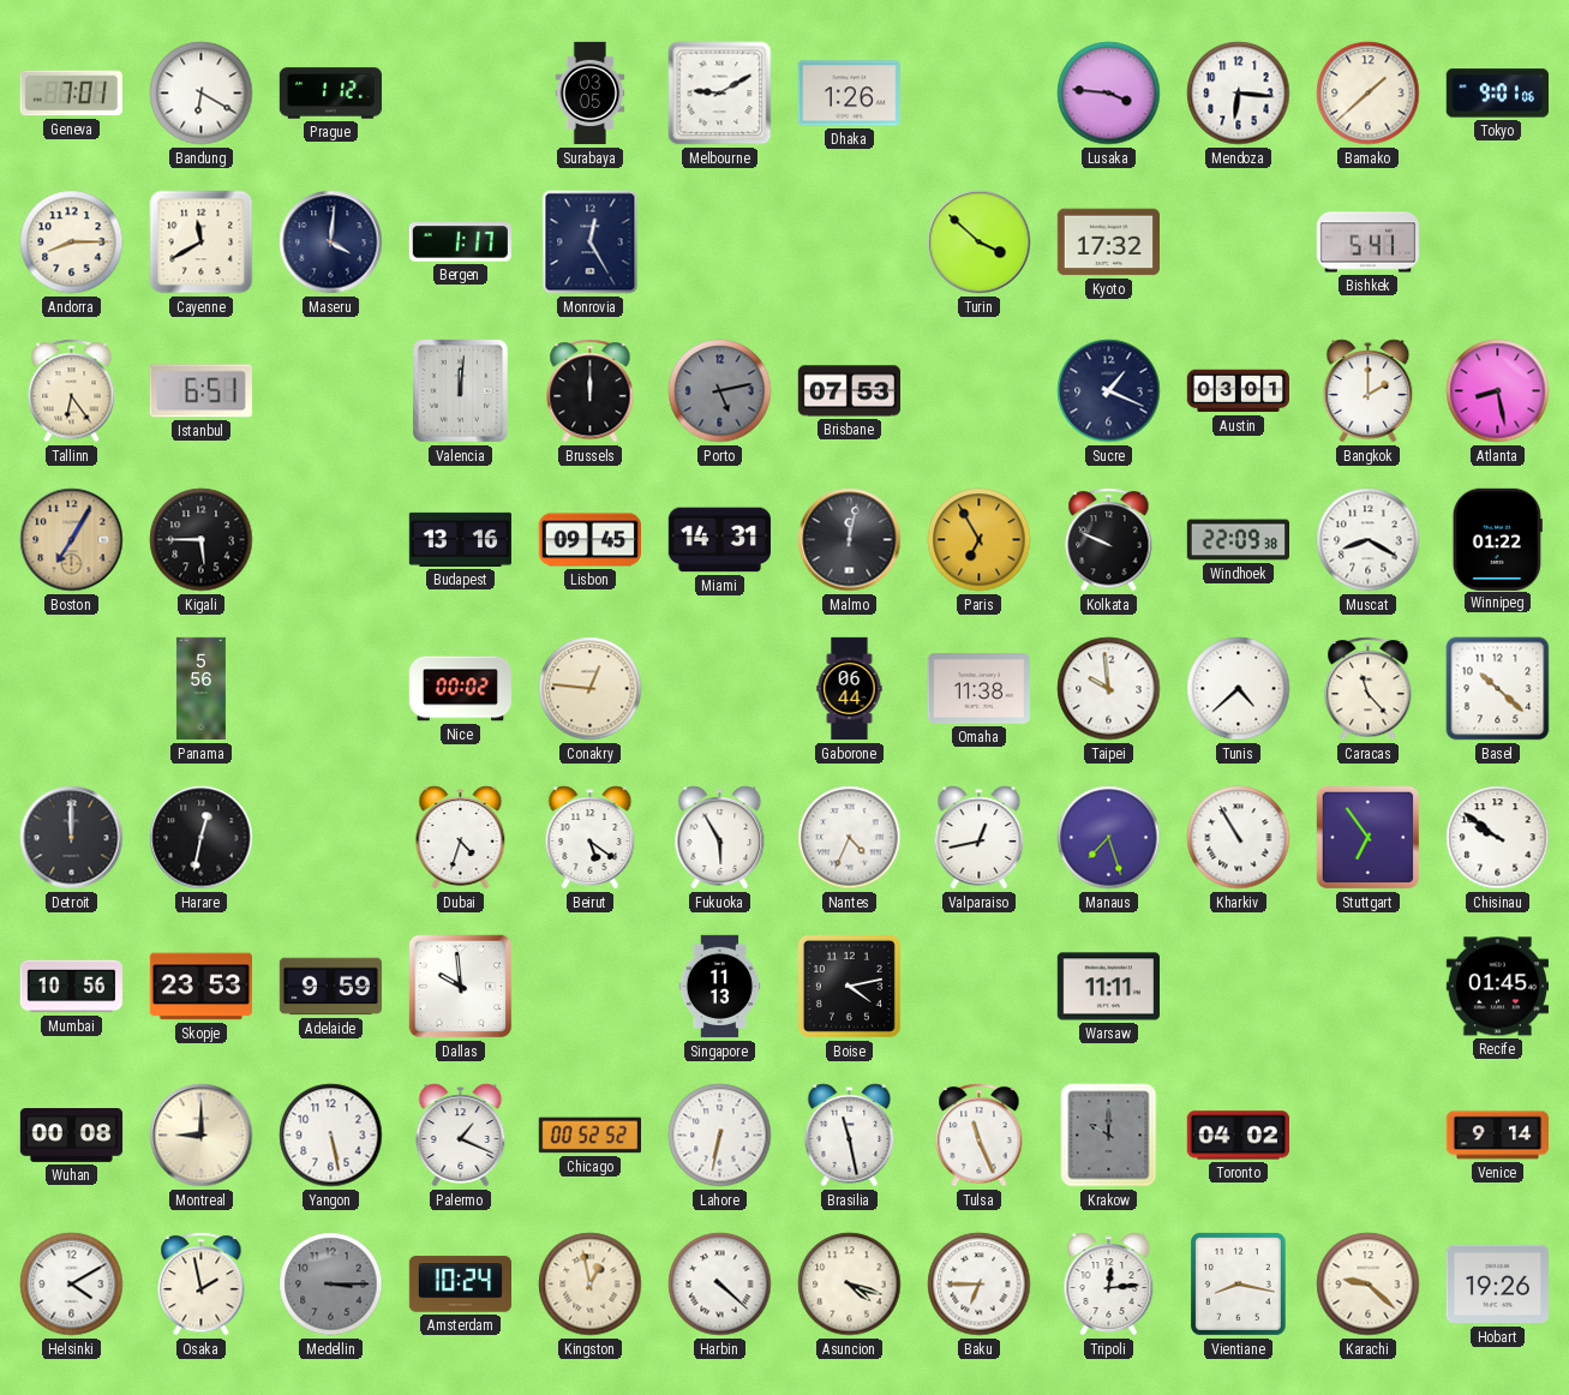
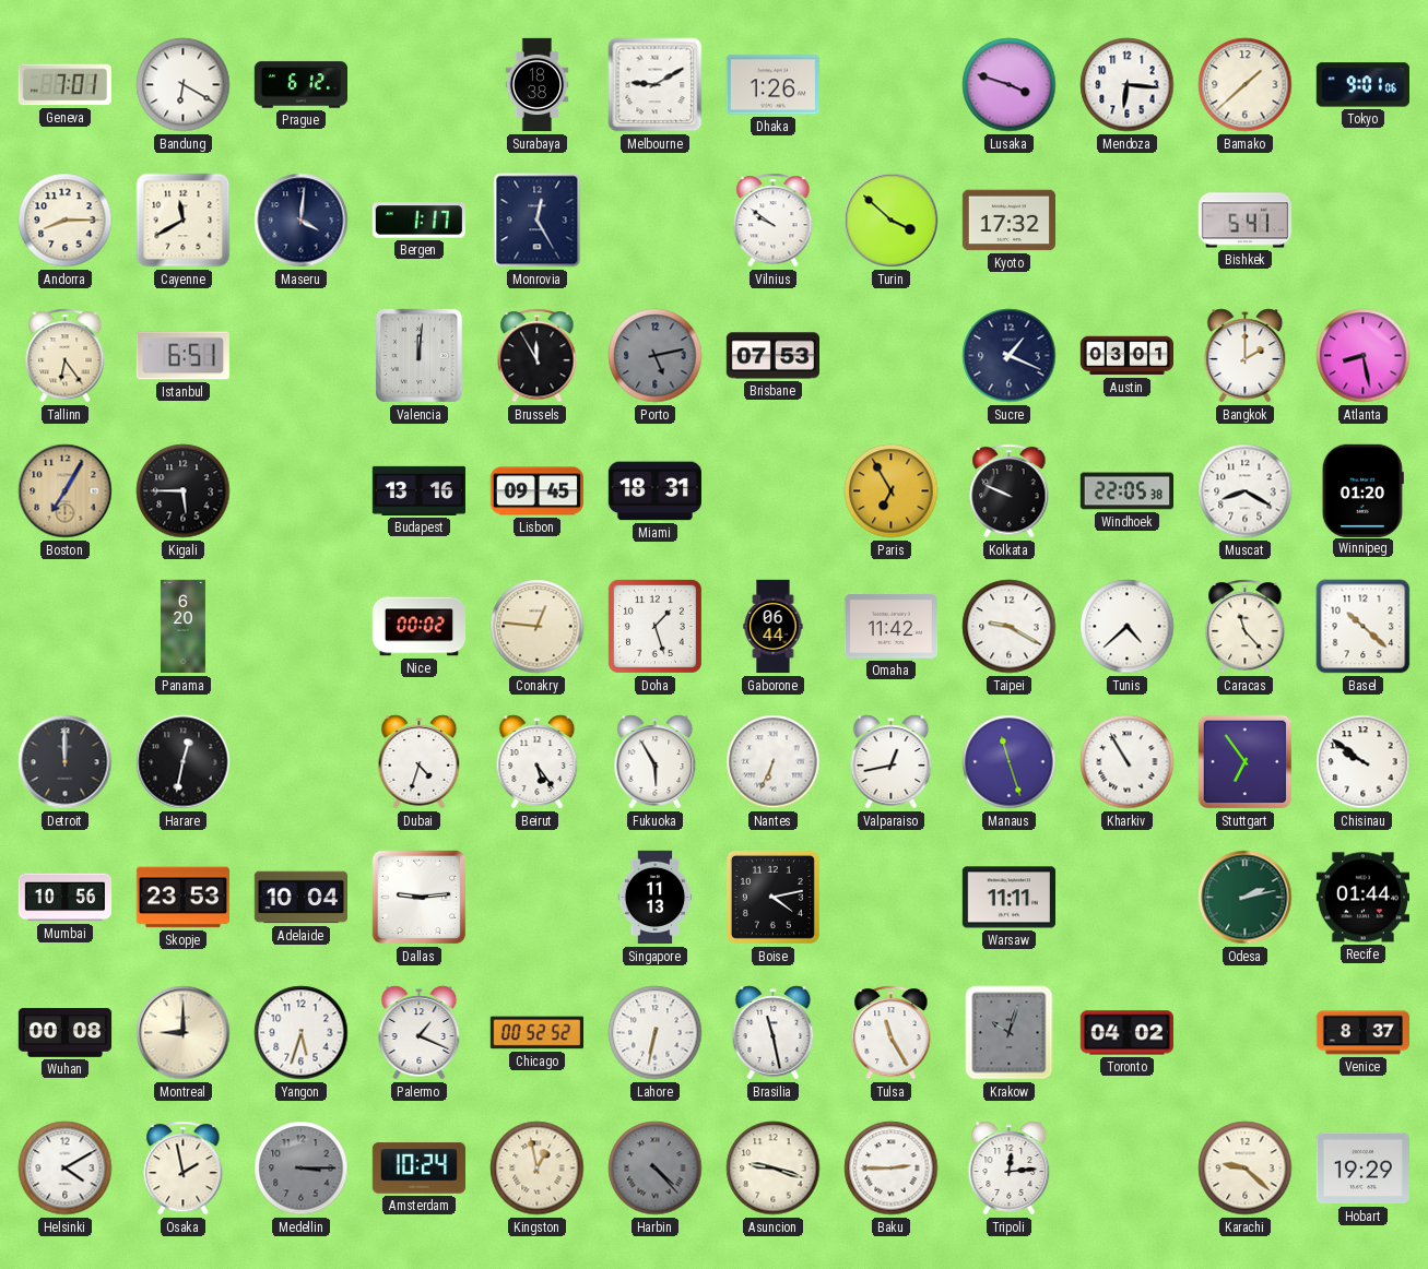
Prague: 1:12 -> 6:12 (300, 85)
Surabaya: 03:05 -> 18:38 (538, 85)
Lusaka: 3:46 -> 3:48 (1010, 85)
Vilnius: none -> 9:51 (774, 221)
Brussels: 12:00 -> 11:55 (538, 356)
Miami: 14:31 -> 18:31 (654, 491)
Malmo: 12:02 -> none (850, 540)
Windhoek: 22:09 -> 22:05 (1126, 491)
Winnipeg: 01:22 -> 01:20 (1362, 490)
Panama: 5:56 -> 6:20 (182, 627)
Doha: none -> 1:27 (654, 626)
Omaha: 11:38 -> 11:42 (890, 627)
Taipei: 9:59 -> 9:20 (1010, 627)
Beirut: 5:21 -> 5:24 (538, 762)
Nantes: 4:34 -> 6:34 (774, 762)
Manaus: 7:27 -> 11:27 (1010, 762)
Adelaide: 9:59 -> 10:04 (300, 898)
Dallas: 9:59 -> 9:14 (420, 898)
Odesa: none -> 2:13 (1246, 898)
Recife: 01:45 -> 01:44 (1362, 898)
Yangon: 5:28 -> 5:33 (302, 1033)
Tulsa: 11:26 -> 11:25 (892, 1033)
Krakow: 10:00 -> 10:03 (1010, 1033)
Venice: 9:14 -> 8:37 (1362, 1033)
Harbin: 4:22 -> 4:23 (656, 1169)
Harbin dial: white -> grey (656, 1169)
Asuncion: 4:18 -> 9:18 (774, 1169)
Baku: 6:45 -> 2:45 (892, 1169)
Vientiane: 8:17 -> none (1238, 1283)
Hobart: 19:26 -> 19:29 (1362, 1169)
